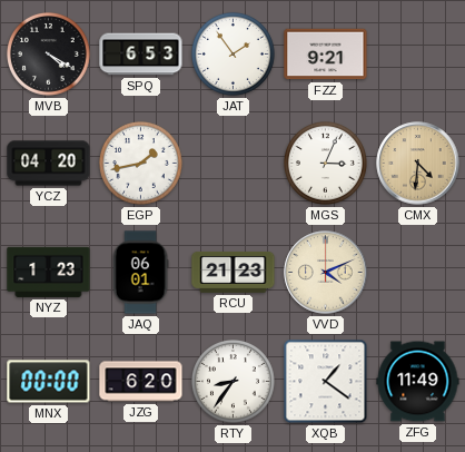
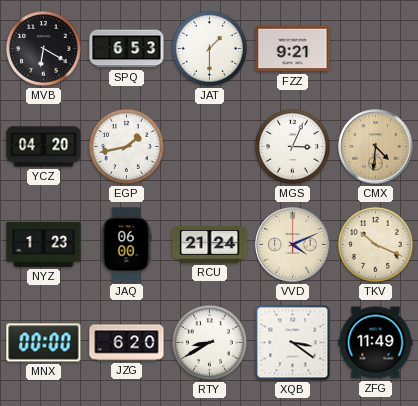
MVB: 4:20 -> 6:20 (43, 48)
JAT: 1:54 -> 1:30 (209, 48)
JAQ: 06:01 -> 06:00 (126, 245)
RCU: 21:23 -> 21:24 (210, 244)
TKV: none -> 10:19 (375, 244)
RTY: 8:36 -> 8:40 (209, 342)
XQB: 1:21 -> 3:21 (293, 343)
